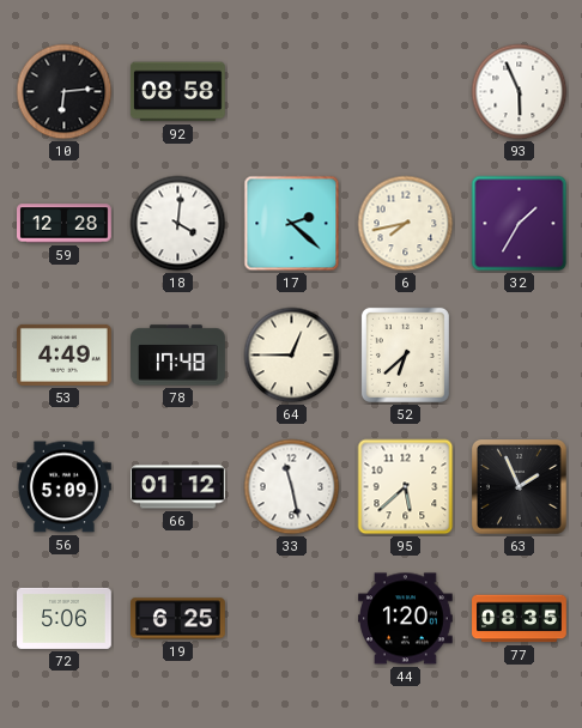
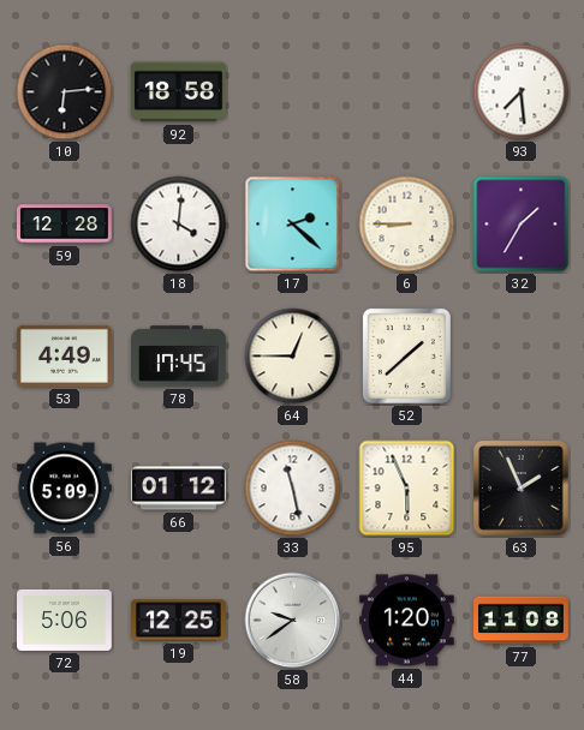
92: 08:58 -> 18:58 (178, 92)
93: 5:56 -> 7:29 (522, 92)
6: 7:43 -> 8:45 (407, 225)
78: 17:48 -> 17:45 (179, 357)
52: 6:38 -> 1:38 (406, 355)
95: 5:38 -> 5:56 (407, 489)
19: 6:25 -> 12:25 (179, 621)
58: none -> 9:39 (293, 621)
77: 08:35 -> 11:08 (522, 621)
